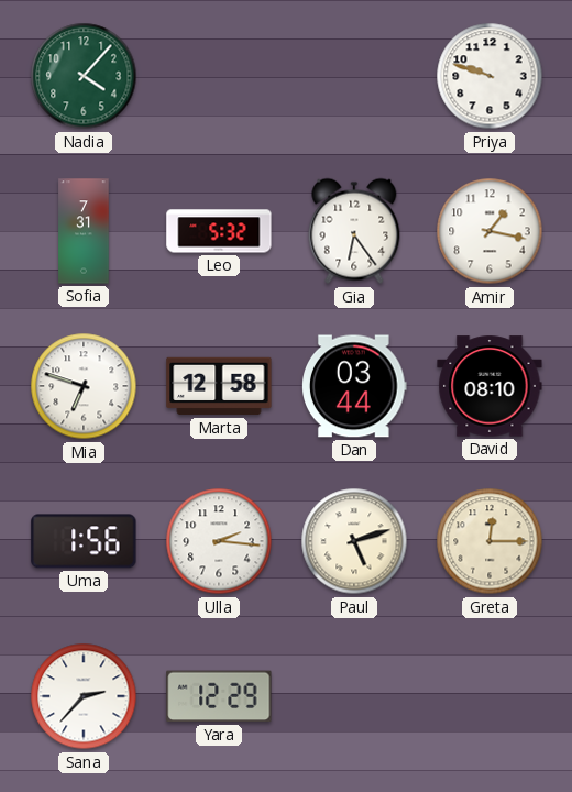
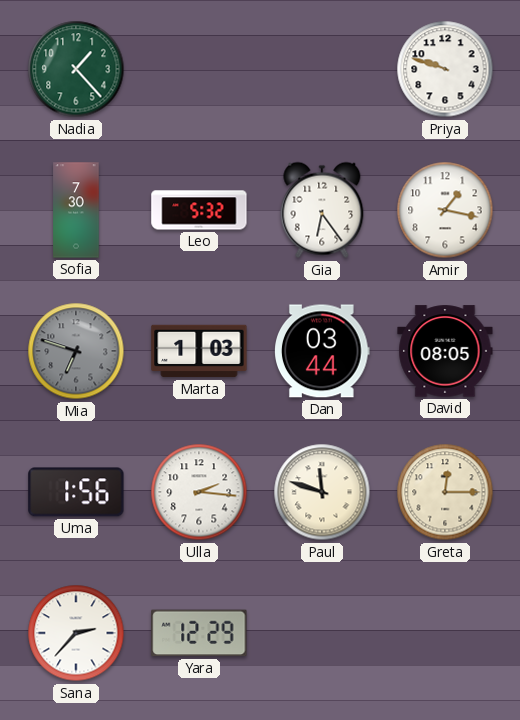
Nadia: 4:07 -> 1:23 (76, 69)
Sofia: 7:31 -> 7:30 (76, 210)
Mia dial: white -> grey (76, 351)
Marta: 12:58 -> 1:03 (199, 351)
David: 08:10 -> 08:05 (445, 351)
Paul: 5:12 -> 11:48 (322, 492)
